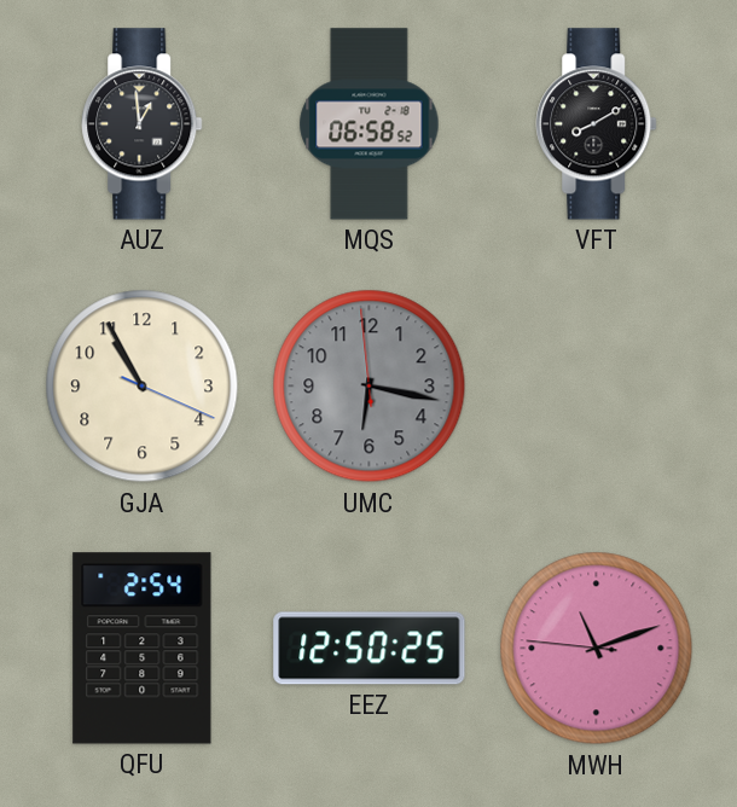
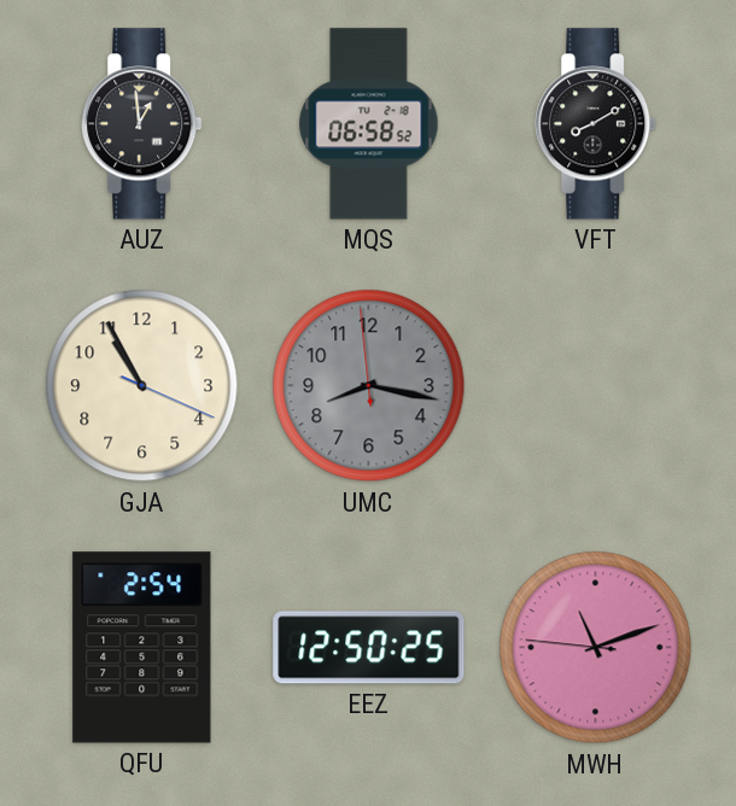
UMC: 6:16 -> 8:16 (369, 386)
